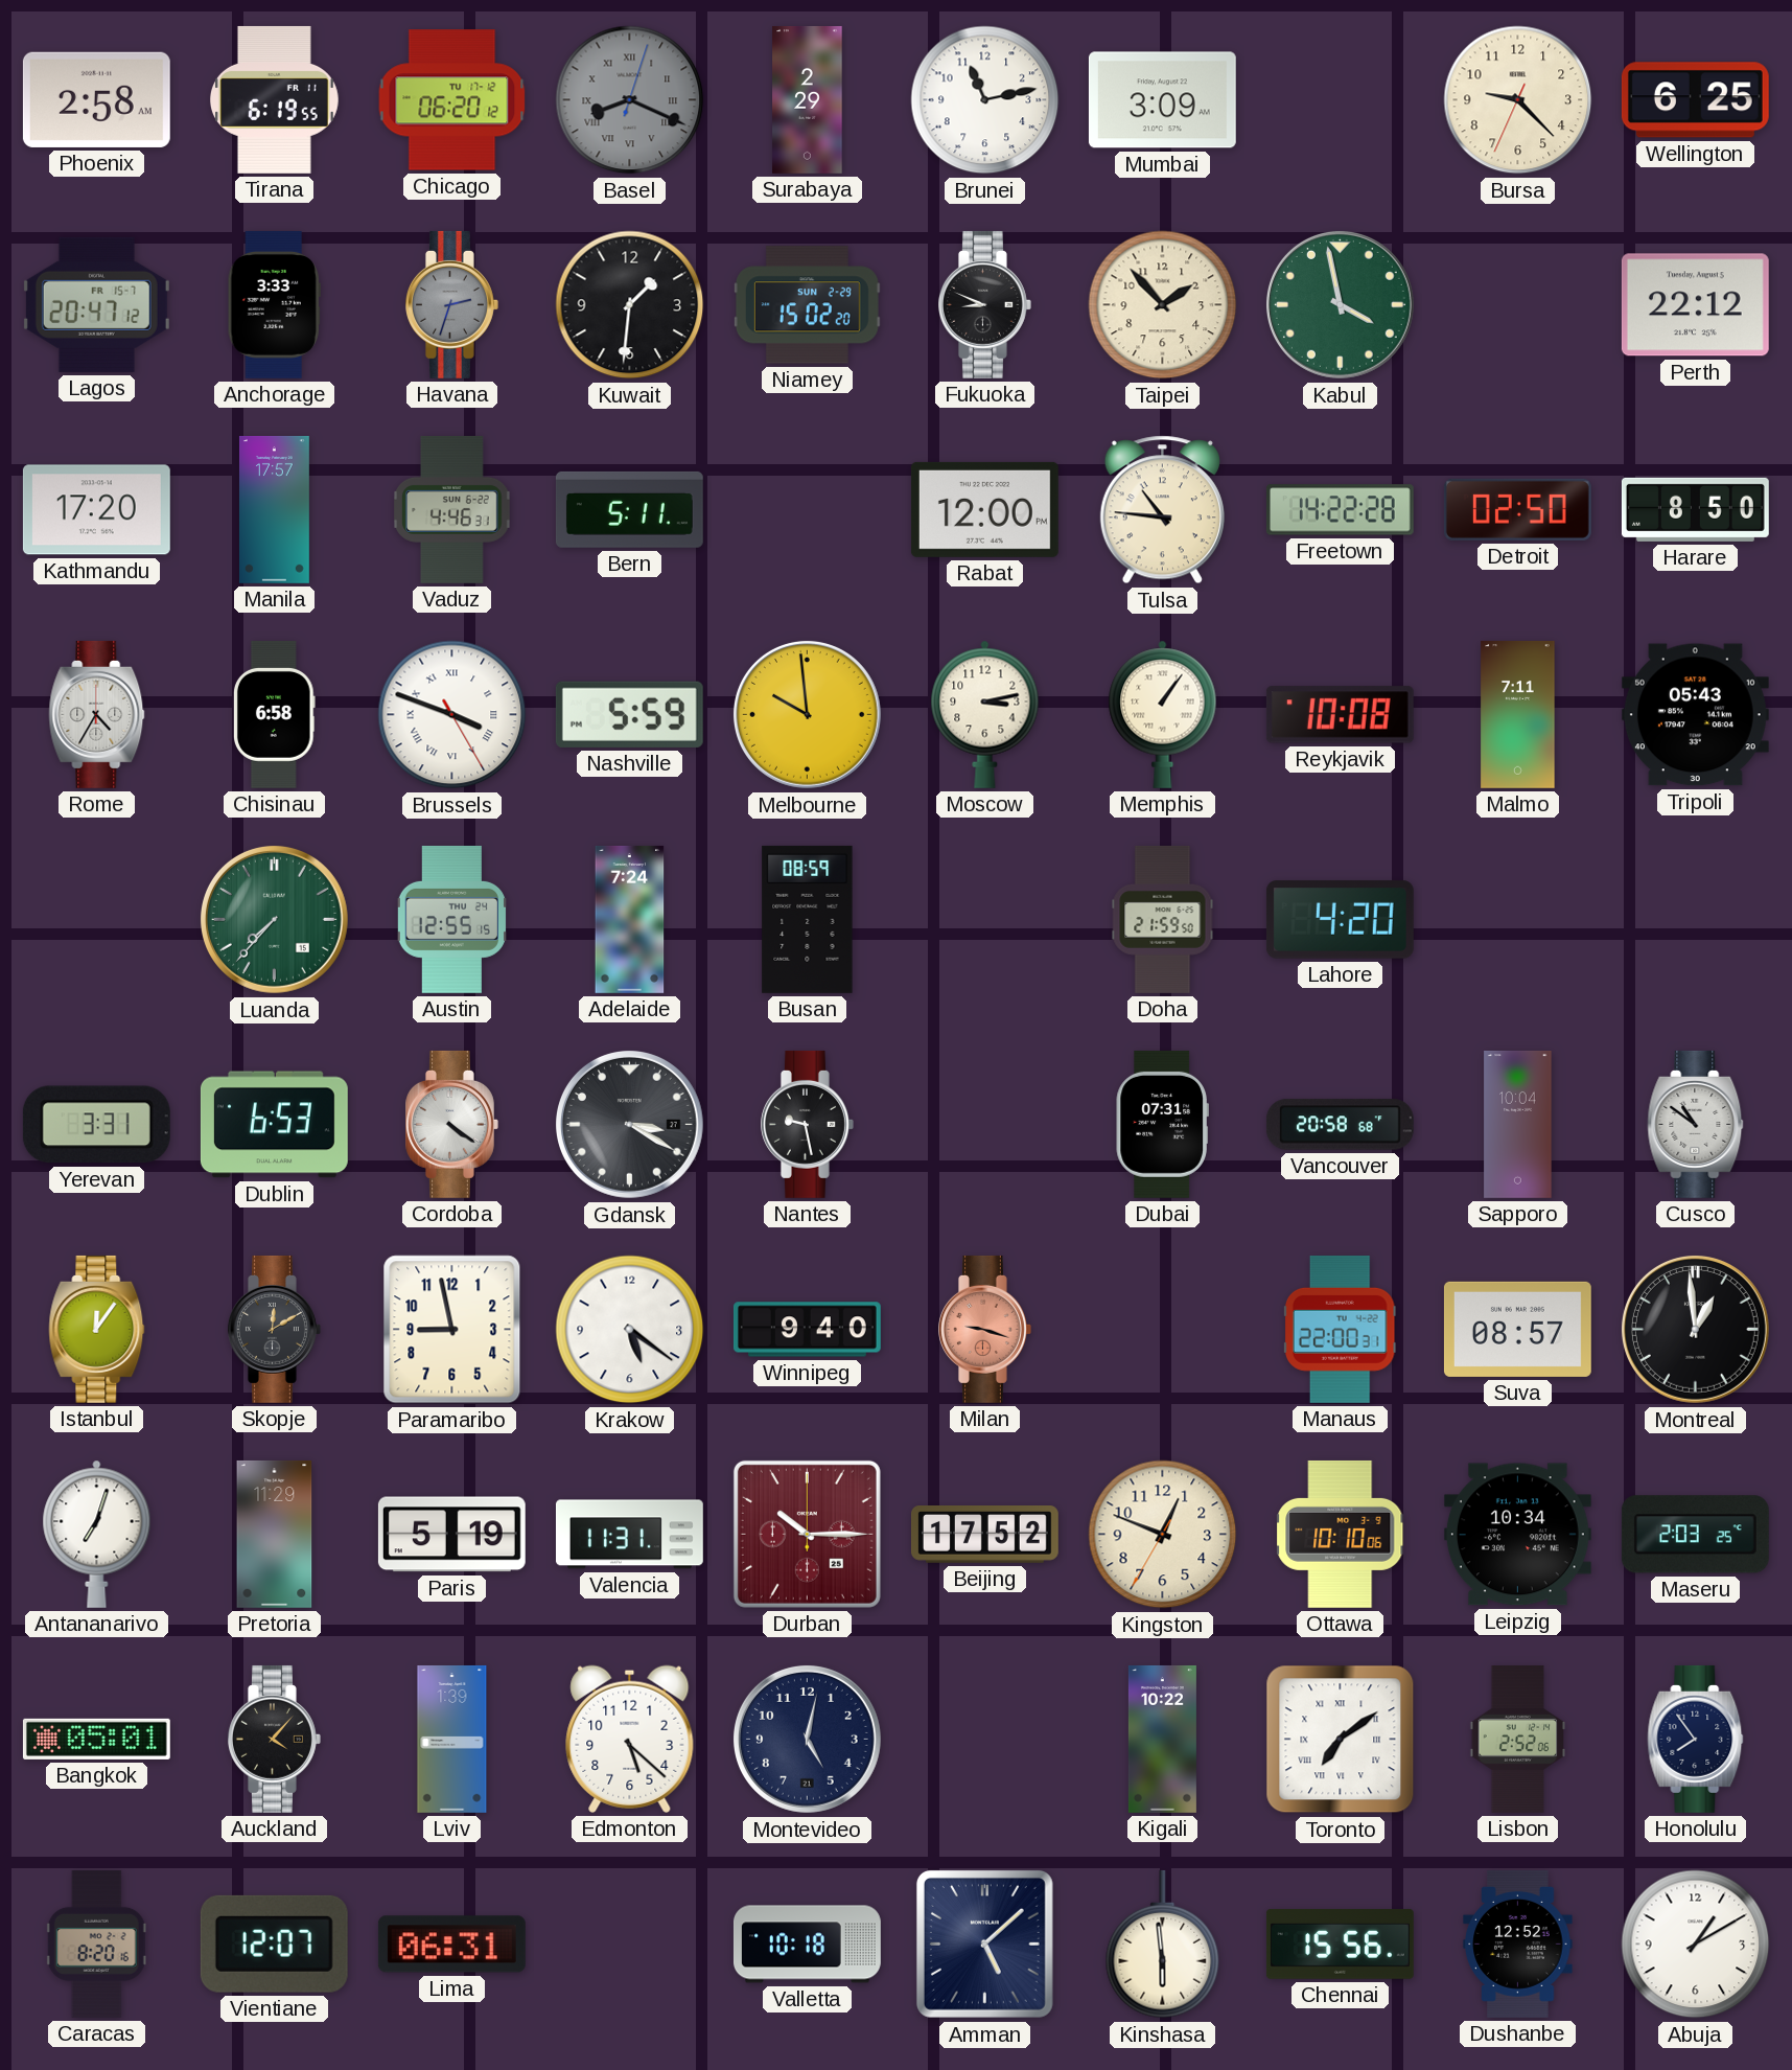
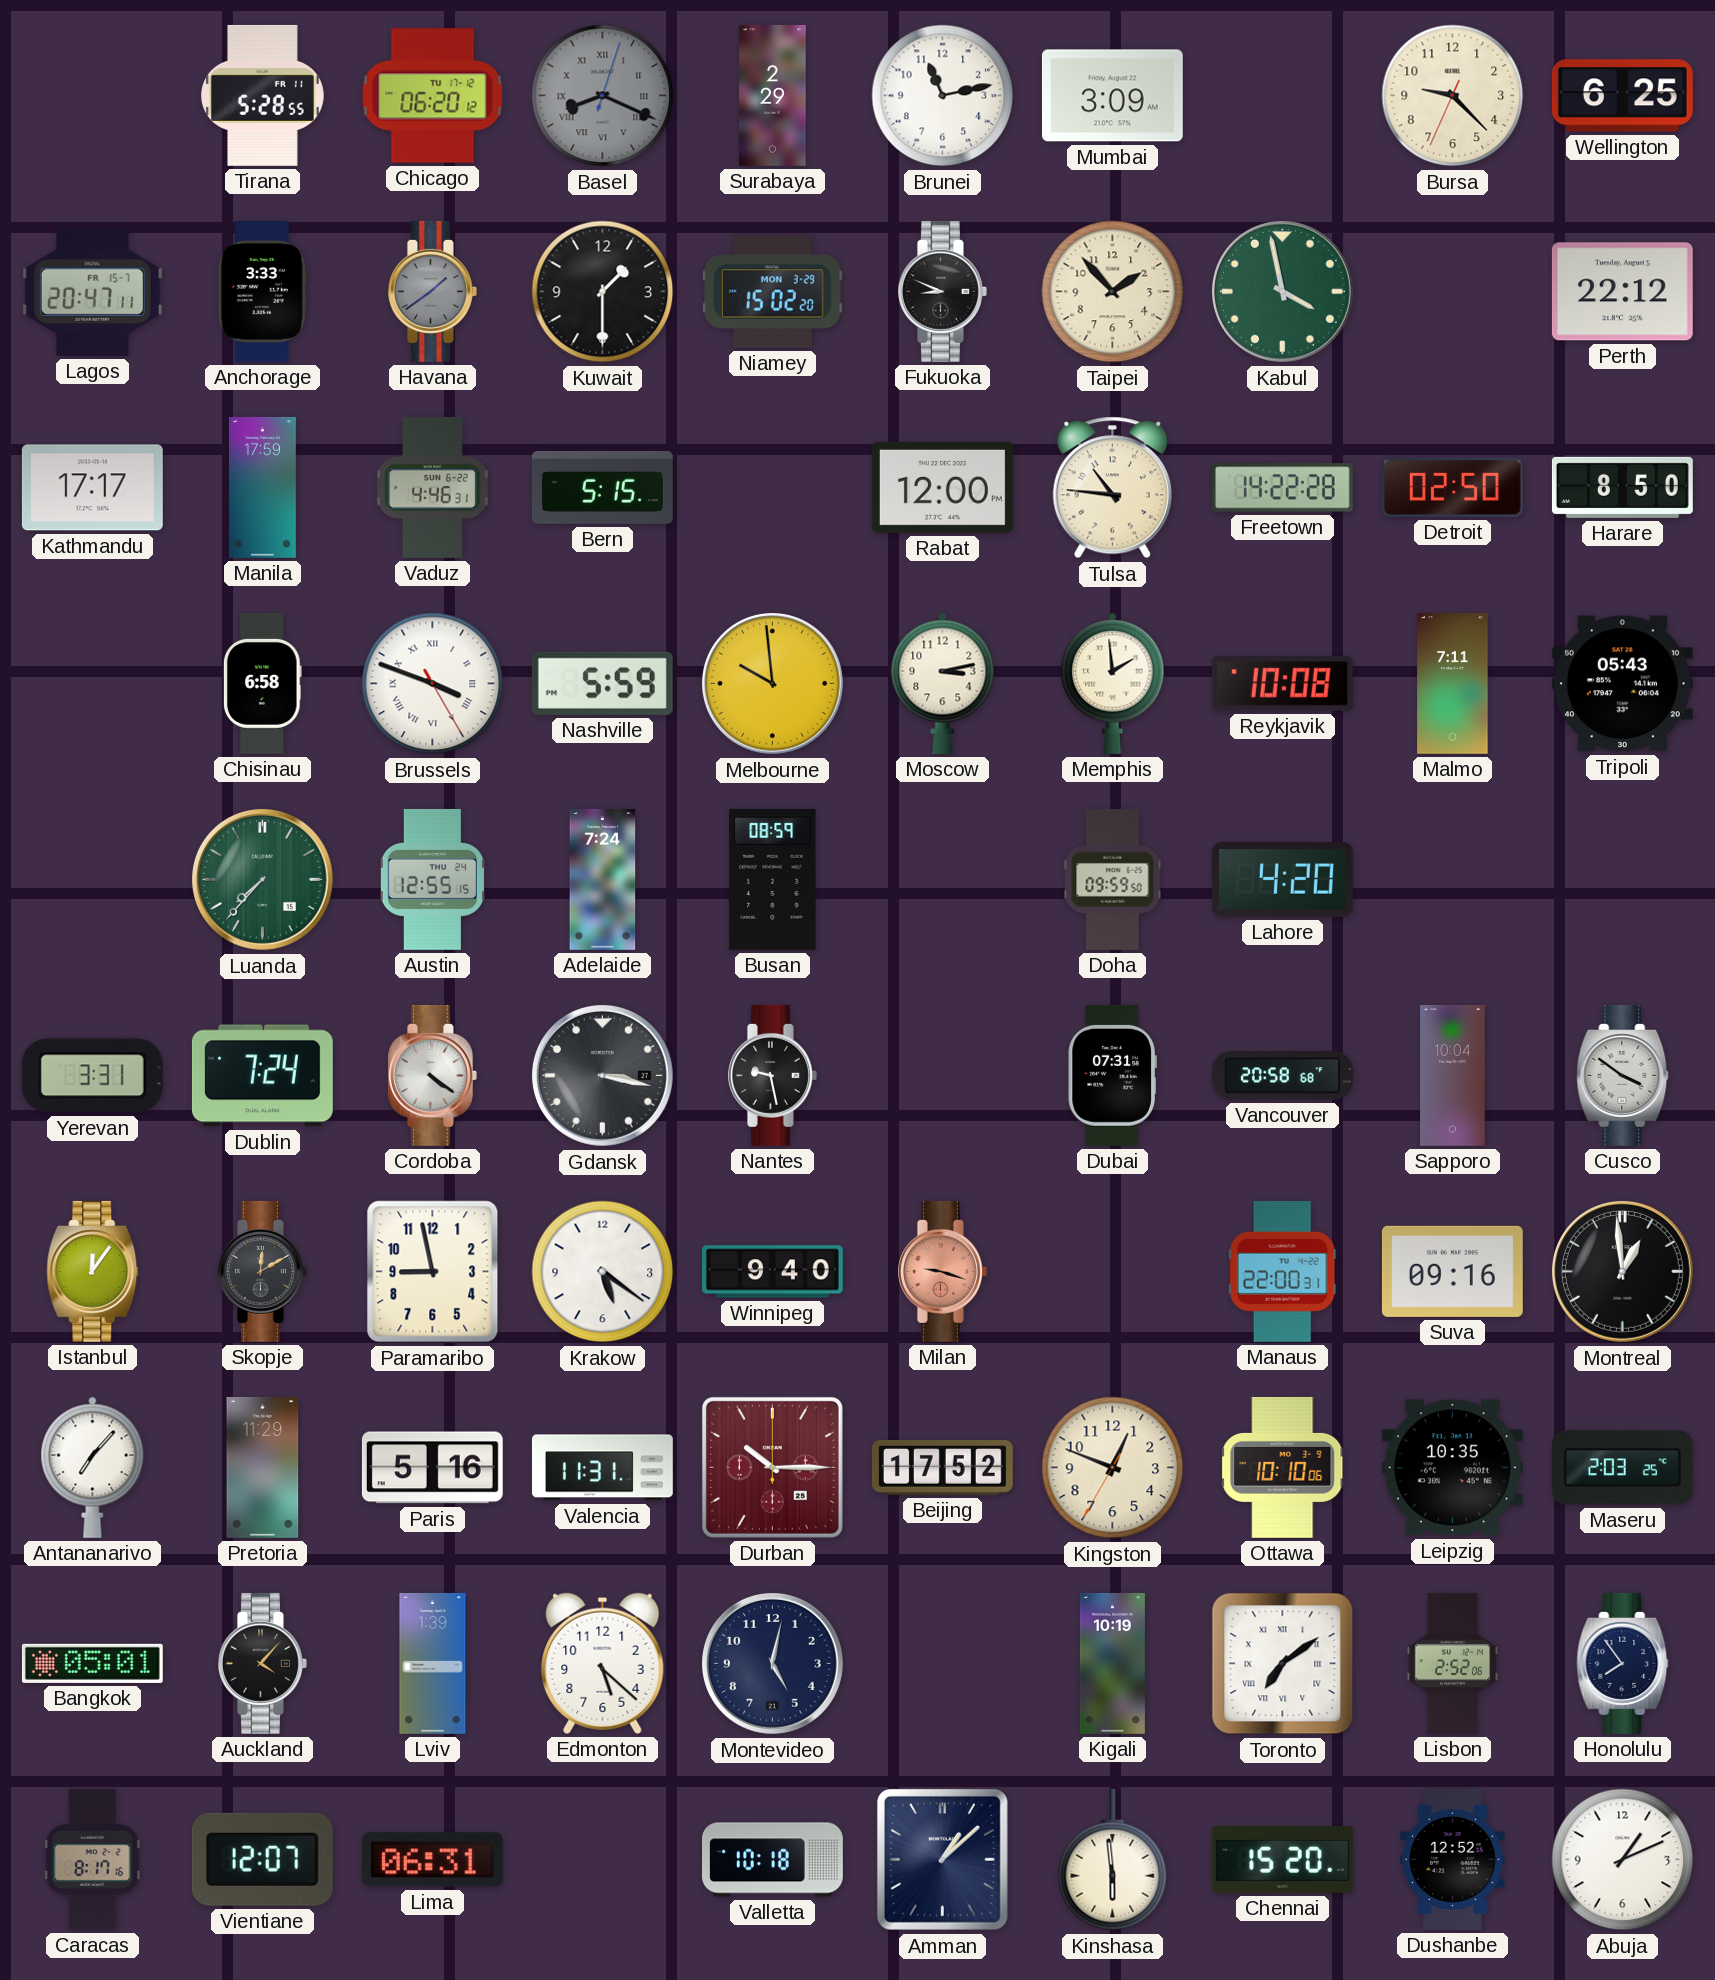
Phoenix: 2:58 -> none (96, 99)
Tirana: 6:19 -> 5:28 (262, 95)
Lagos: 20:47:12 -> 20:47:11 (92, 291)
Havana: 2:33 -> 1:39 (433, 291)
Kuwait: 1:31 -> 1:30 (603, 292)
Niamey date: SUN 2-29 -> MON 3-29 (772, 292)
Kathmandu: 17:20 -> 17:17 (92, 488)
Manila: 17:57 -> 17:59 (262, 487)
Bern: 5:11 -> 5:15 (602, 487)
Rome: 4:35 -> none (97, 714)
Memphis: 1:06 -> 1:59 (1113, 683)
Doha: 21:59 -> 09:59 (1113, 879)
Dublin: 6:53 -> 7:24 (262, 1076)
Gdansk: 3:20 -> 3:17 (602, 1075)
Cusco: 10:51 -> 3:51 (1623, 1075)
Suva: 08:57 -> 09:16 (1452, 1271)
Antananarivo: 7:03 -> 7:07 (93, 1467)
Paris: 5:19 -> 5:16 (432, 1468)
Leipzig: 10:34 -> 10:35 (1452, 1468)
Kigali: 10:22 -> 10:19 (1112, 1663)
Caracas: 8:20 -> 8:17 (92, 1859)
Amman: 5:08 -> 1:08 (942, 1859)
Chennai: 15:56 -> 15:20 (1282, 1859)
Abuja: 1:10 -> 1:11 (1623, 1860)
